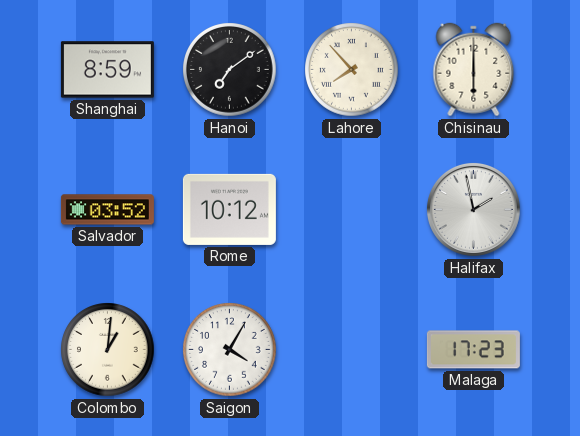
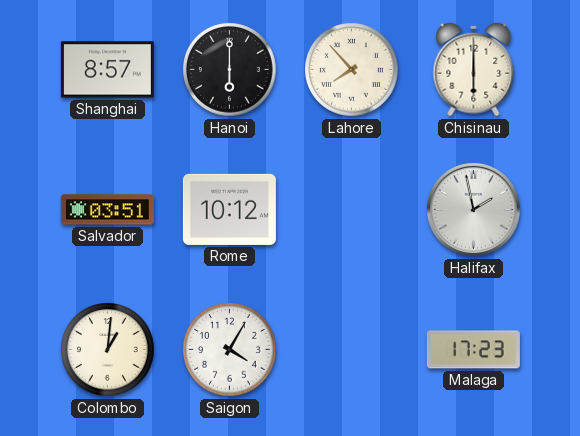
Shanghai: 8:59 -> 8:57 (107, 70)
Hanoi: 7:09 -> 6:00 (230, 70)
Salvador: 03:52 -> 03:51 (107, 210)
